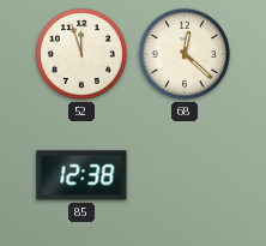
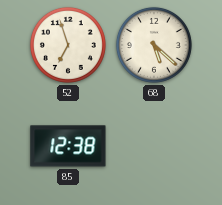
52: 11:57 -> 6:57 (68, 45)
68: 12:22 -> 5:22 (154, 45)
